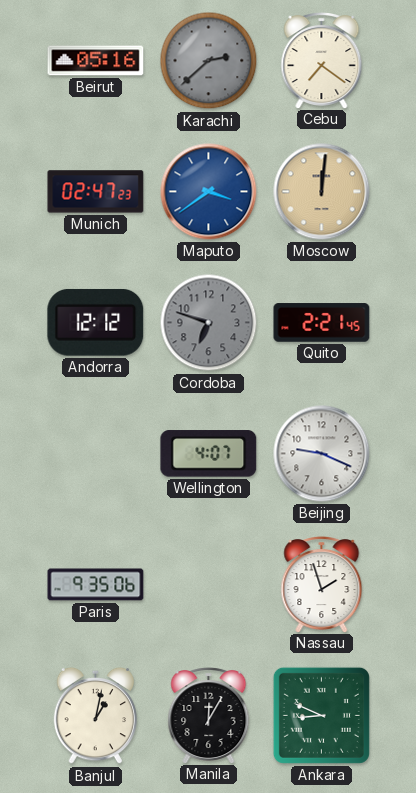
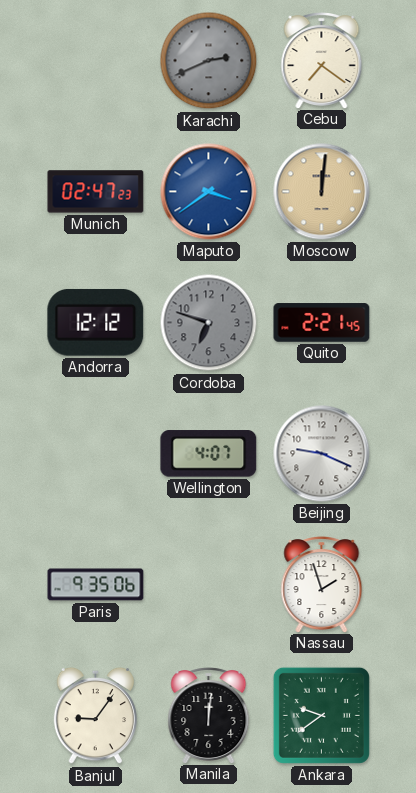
Beirut: 05:16 -> none (96, 61)
Karachi: 2:38 -> 2:41 (209, 61)
Banjul: 1:02 -> 9:06 (96, 716)
Manila: 12:05 -> 12:01 (209, 716)
Ankara: 8:49 -> 9:39 (321, 715)
